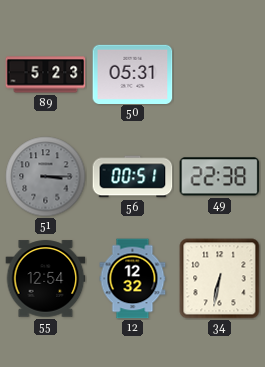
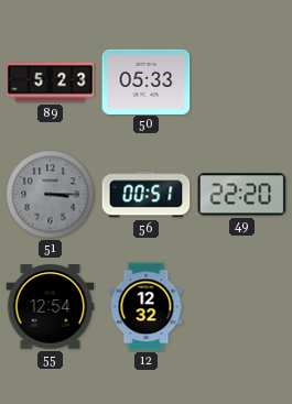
50: 05:31 -> 05:33 (147, 81)
49: 22:38 -> 22:20 (242, 195)
34: 6:32 -> none (220, 279)
